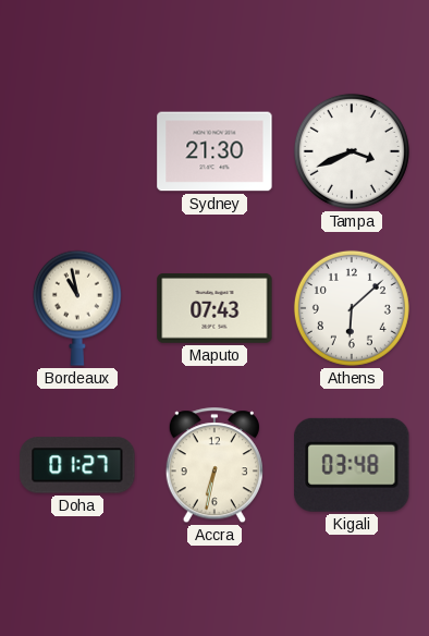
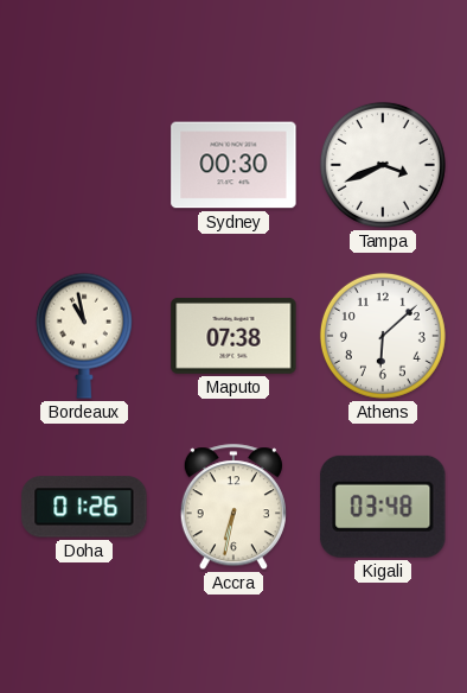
Sydney: 21:30 -> 00:30 (233, 165)
Maputo: 07:43 -> 07:38 (233, 336)
Doha: 01:27 -> 01:26 (84, 507)
